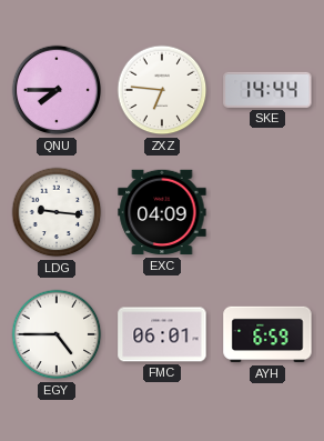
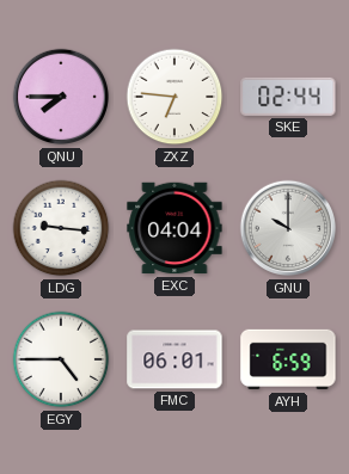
SKE: 14:44 -> 02:44 (288, 97)
EXC: 04:09 -> 04:04 (174, 228)
GNU: none -> 10:00 (288, 228)
